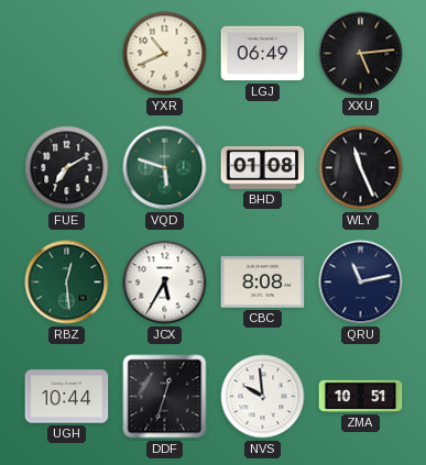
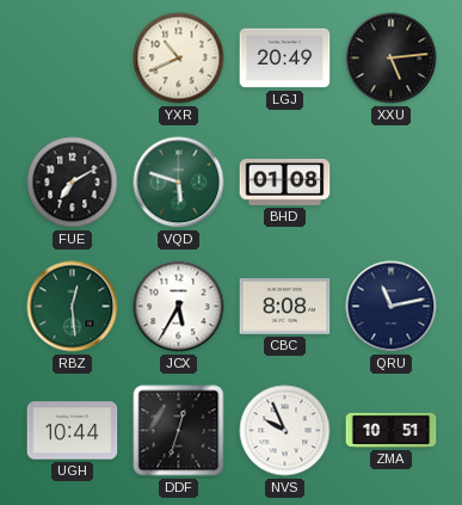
LGJ: 06:49 -> 20:49 (285, 58)
WLY: 11:26 -> none (361, 168)
NVS: 9:59 -> 9:56 (285, 431)
